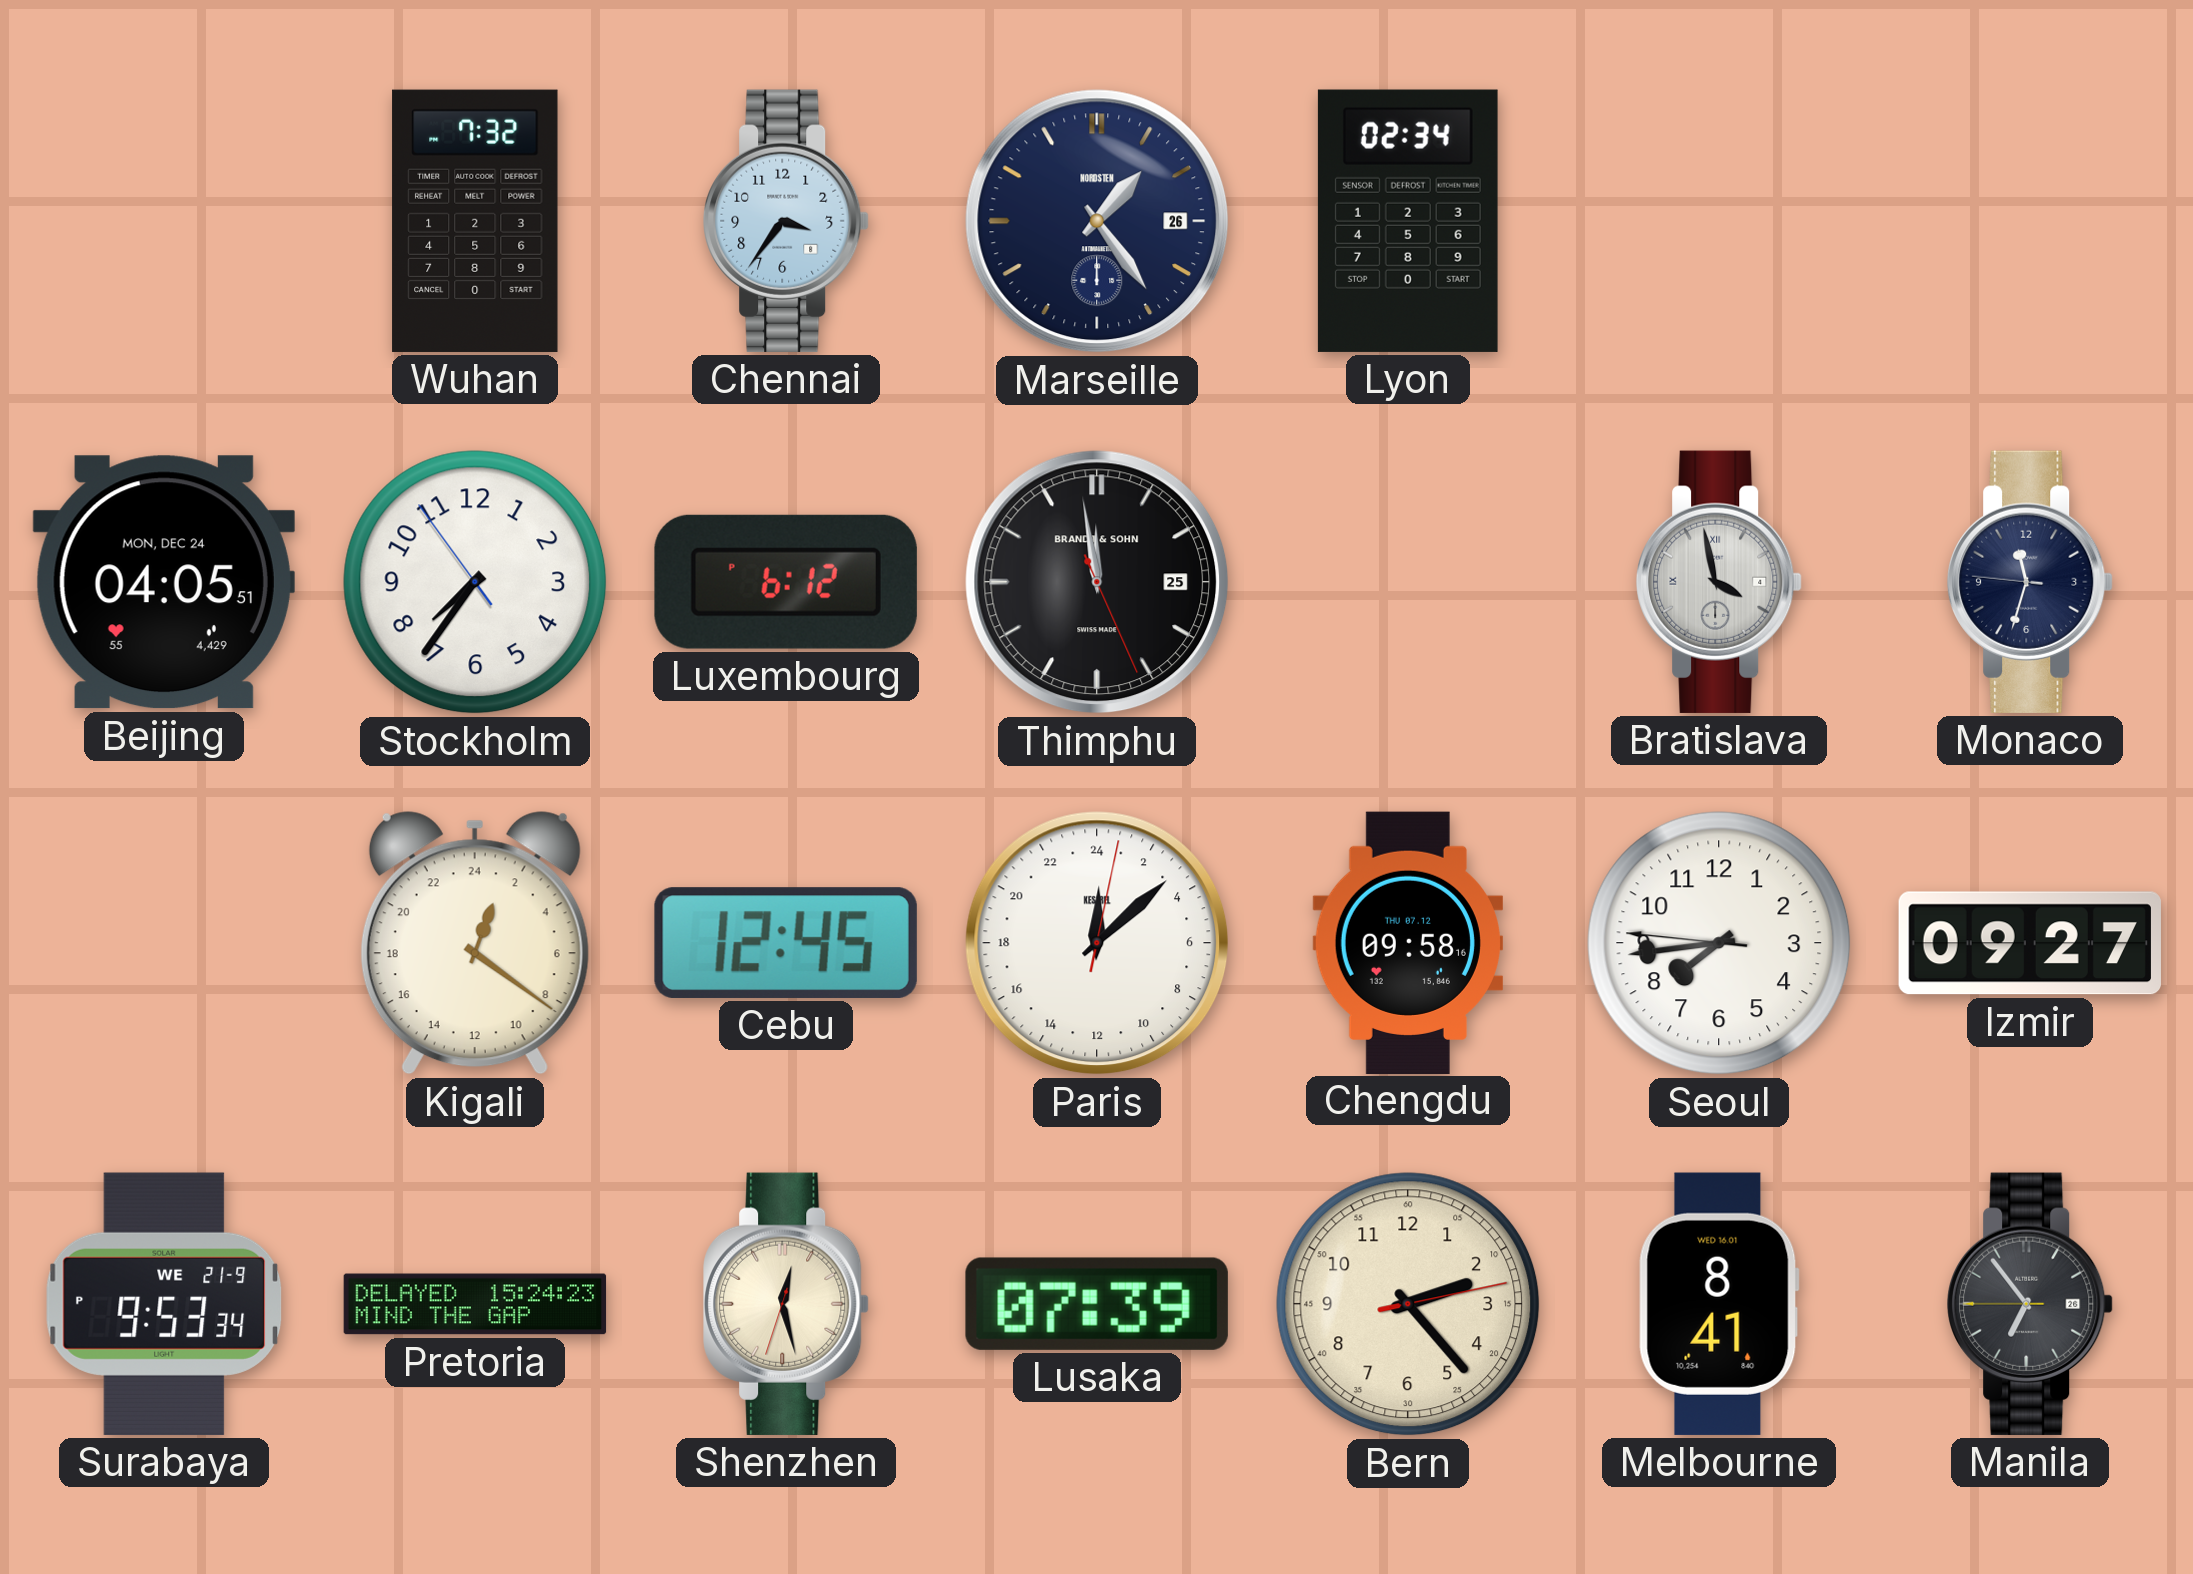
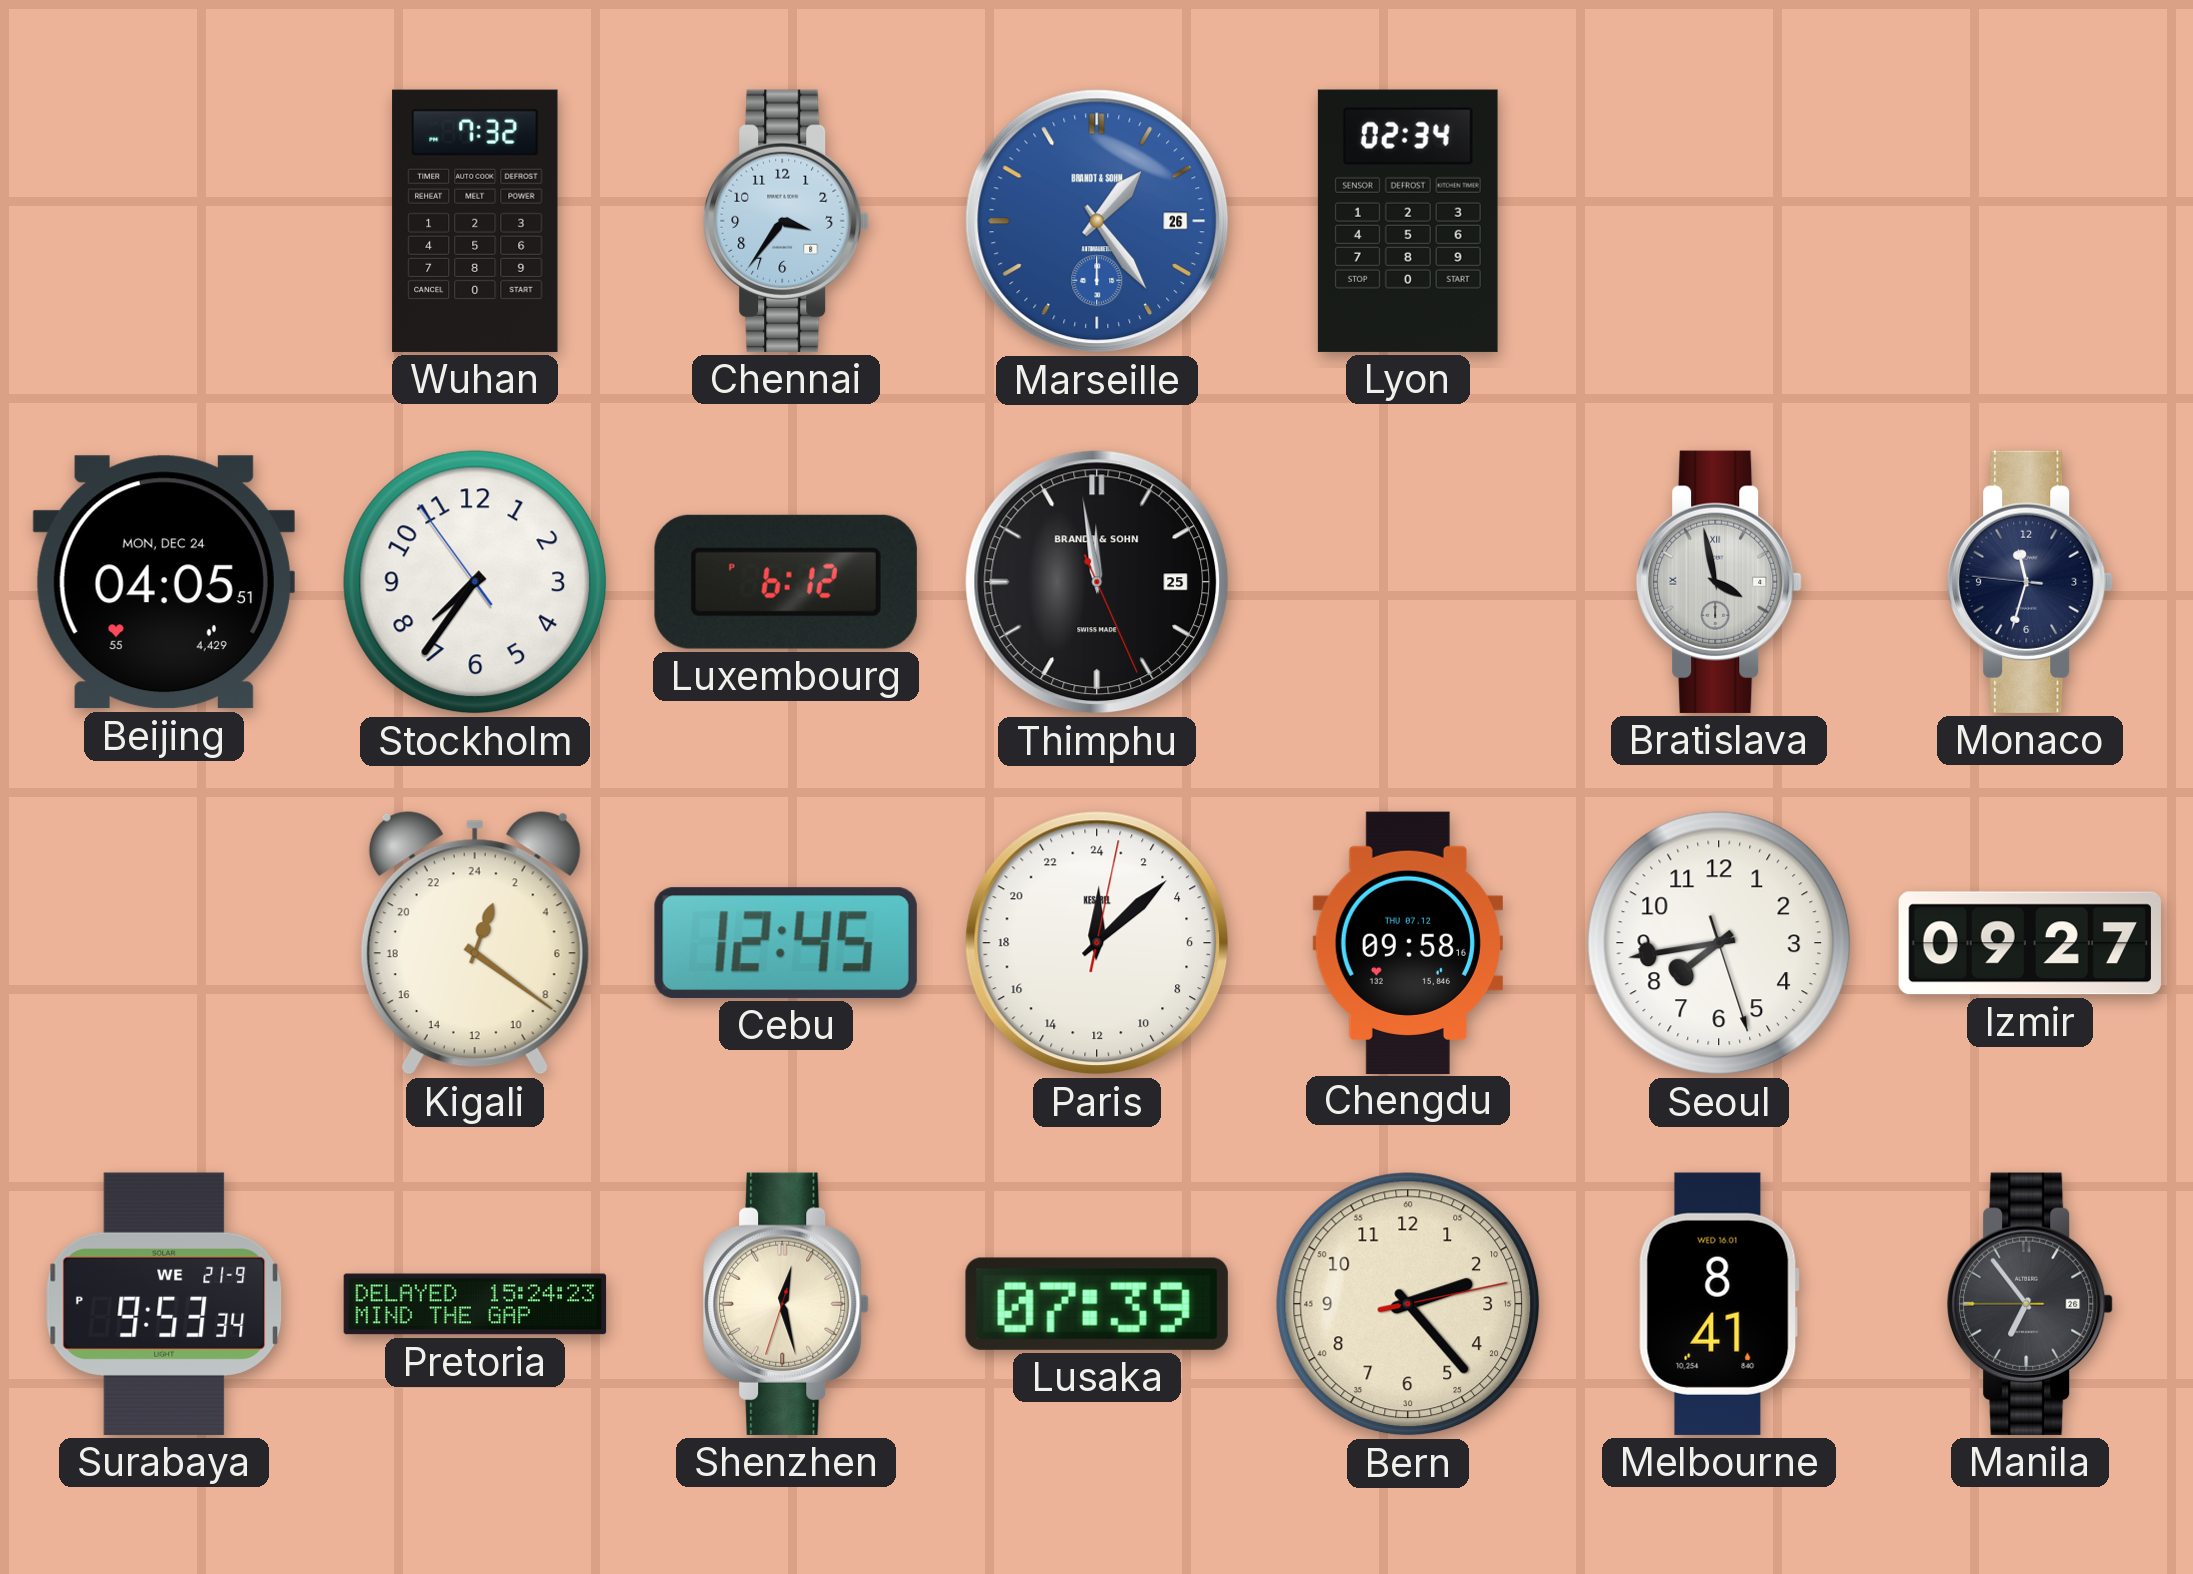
Marseille dial: navy -> blue (1097, 221)
Marseille brand: NORDSTEN -> BRANDT & SOHN (1097, 221)
Seoul: 7:43:46 -> 7:43:27 (1719, 943)
